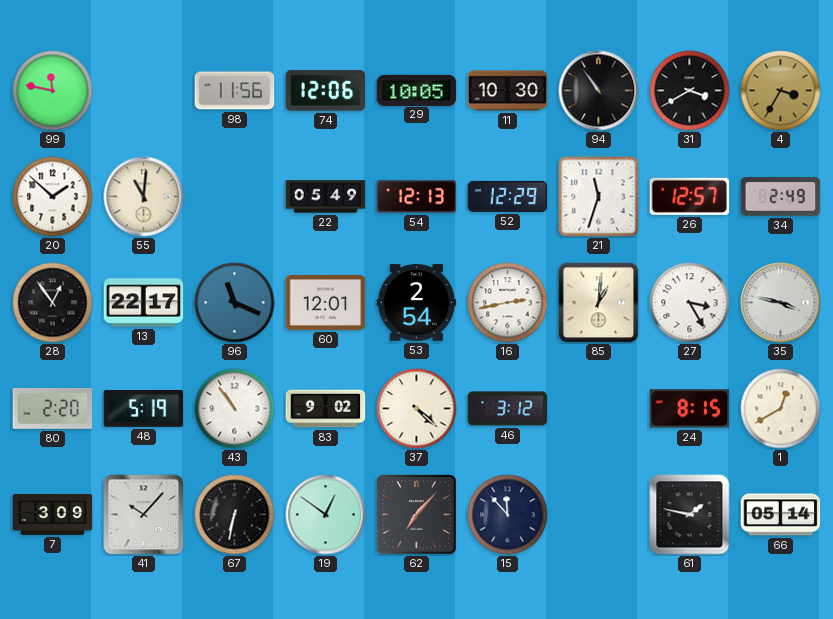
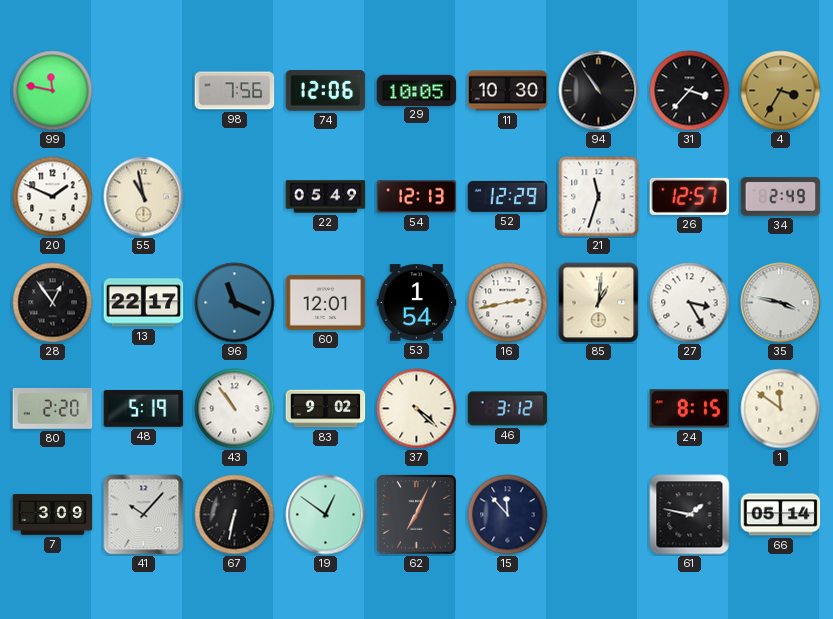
98: 11:56 -> 7:56 (235, 91)
31: 3:40 -> 3:37 (690, 91)
20: 1:52 -> 1:49 (53, 197)
55: 11:01 -> 10:58 (144, 197)
53: 2:54 -> 1:54 (417, 303)
1: 12:40 -> 11:51 (781, 409)
62: 7:07 -> 7:04 (417, 515)
